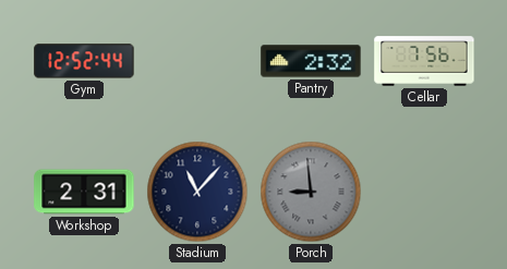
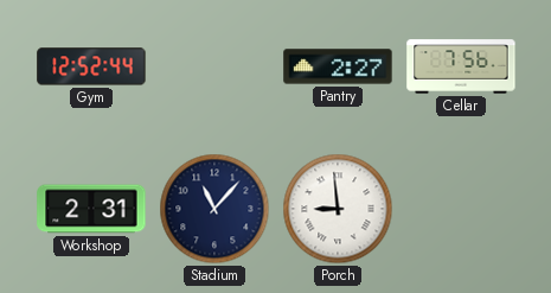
Pantry: 2:32 -> 2:27 (338, 66)
Porch dial: grey -> white (338, 209)
